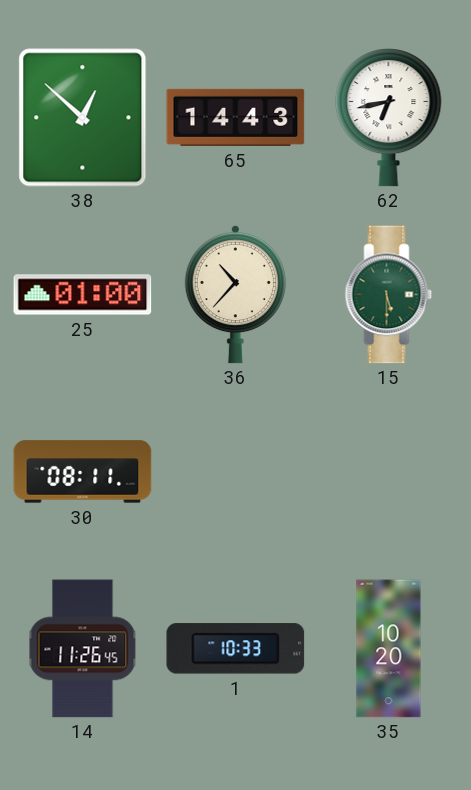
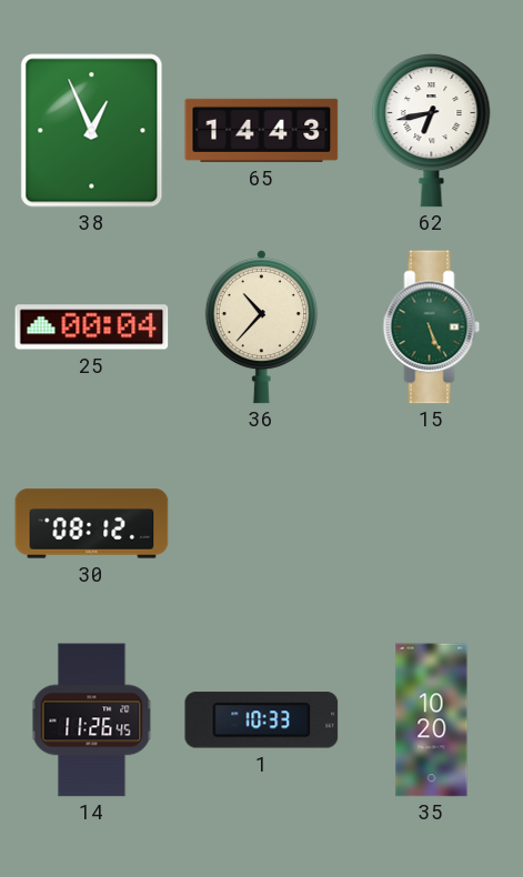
38: 12:52 -> 12:56 (92, 131)
25: 01:00 -> 00:04 (92, 327)
15: 5:30 -> 5:26 (432, 327)
30: 08:11 -> 08:12 (92, 524)
